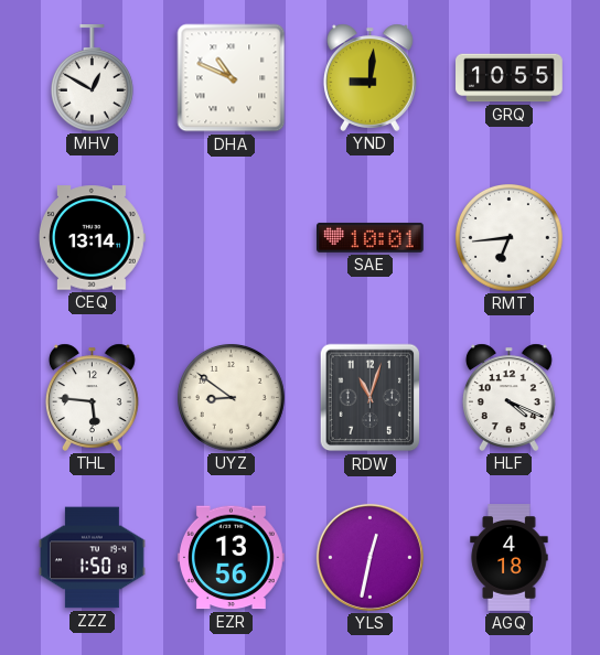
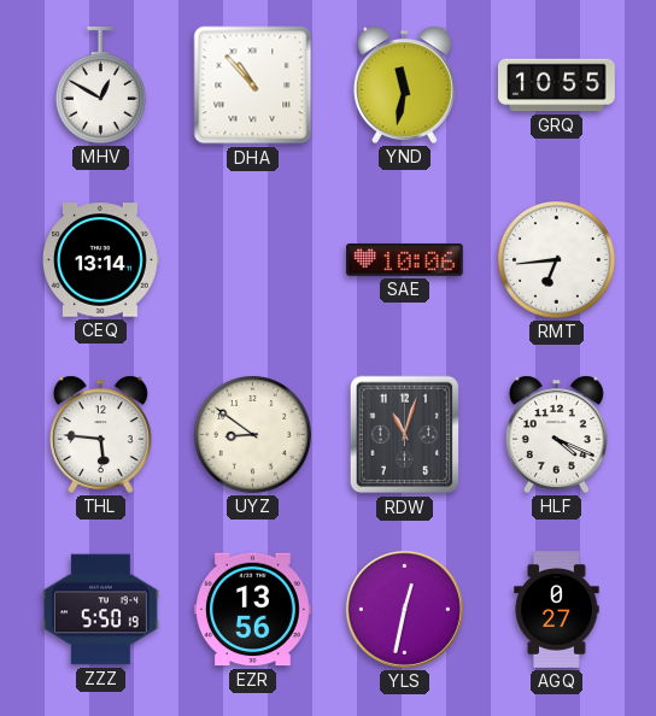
DHA: 10:49 -> 10:53 (253, 86)
YND: 9:01 -> 11:32 (404, 84)
SAE: 10:01 -> 10:06 (405, 259)
ZZZ: 1:50 -> 5:50 (101, 610)
AGQ: 4:18 -> 0:27 (557, 610)
